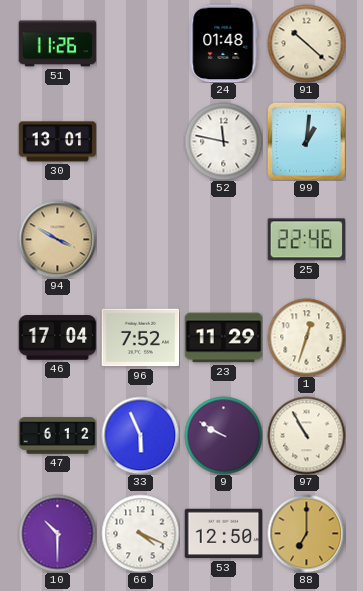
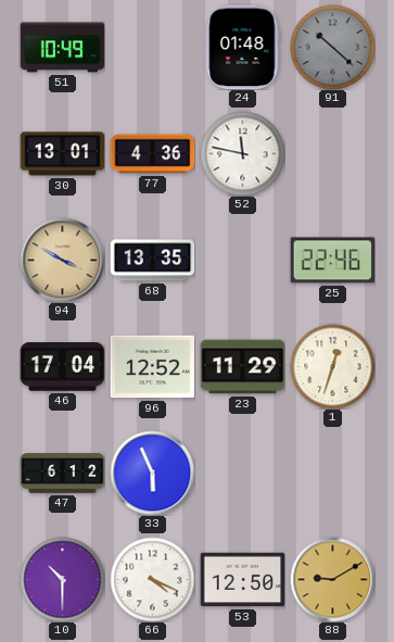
51: 11:26 -> 10:49 (62, 48)
91 dial: cream -> grey (332, 47)
77: none -> 4:36 (152, 154)
99: 1:01 -> none (306, 141)
68: none -> 13:35 (152, 261)
96: 7:52 -> 12:52 (152, 367)
9: 9:50 -> none (223, 435)
97: 10:55 -> none (306, 435)
88: 7:00 -> 9:10 (332, 579)
